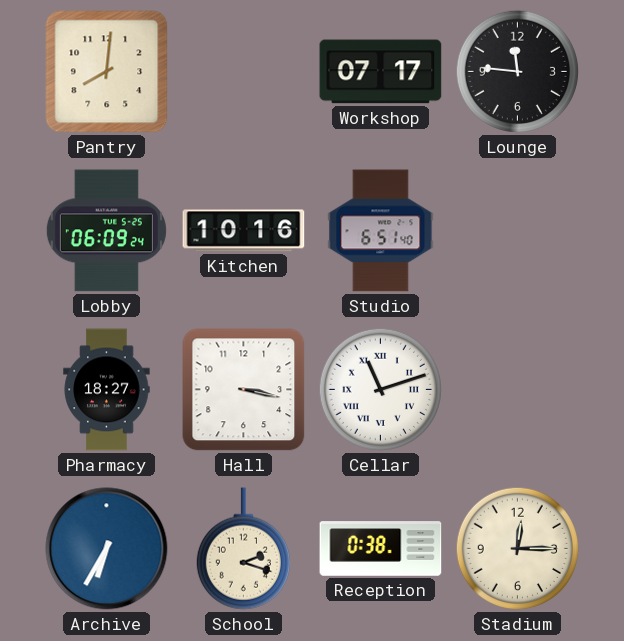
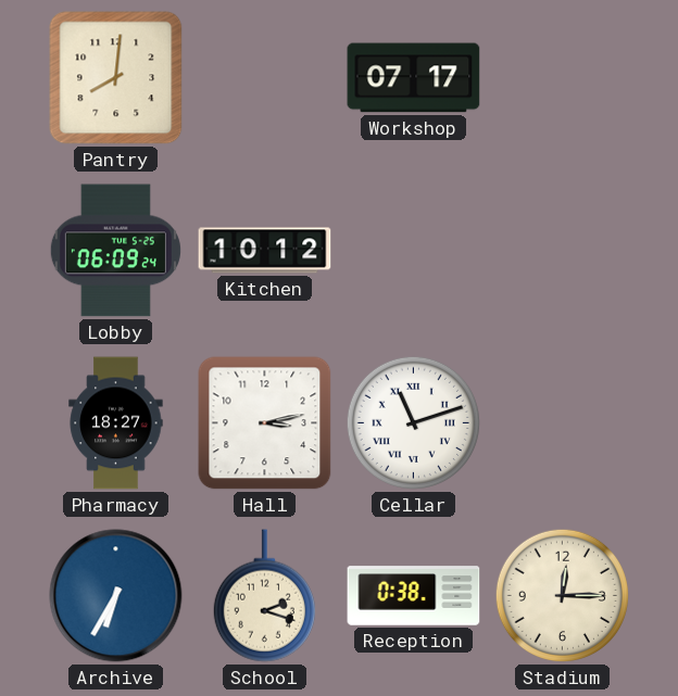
Lounge: 11:46 -> none (517, 71)
Kitchen: 10:16 -> 10:12 (265, 251)
Studio: 6:51 -> none (381, 231)
Hall: 3:17 -> 3:13 (265, 423)
